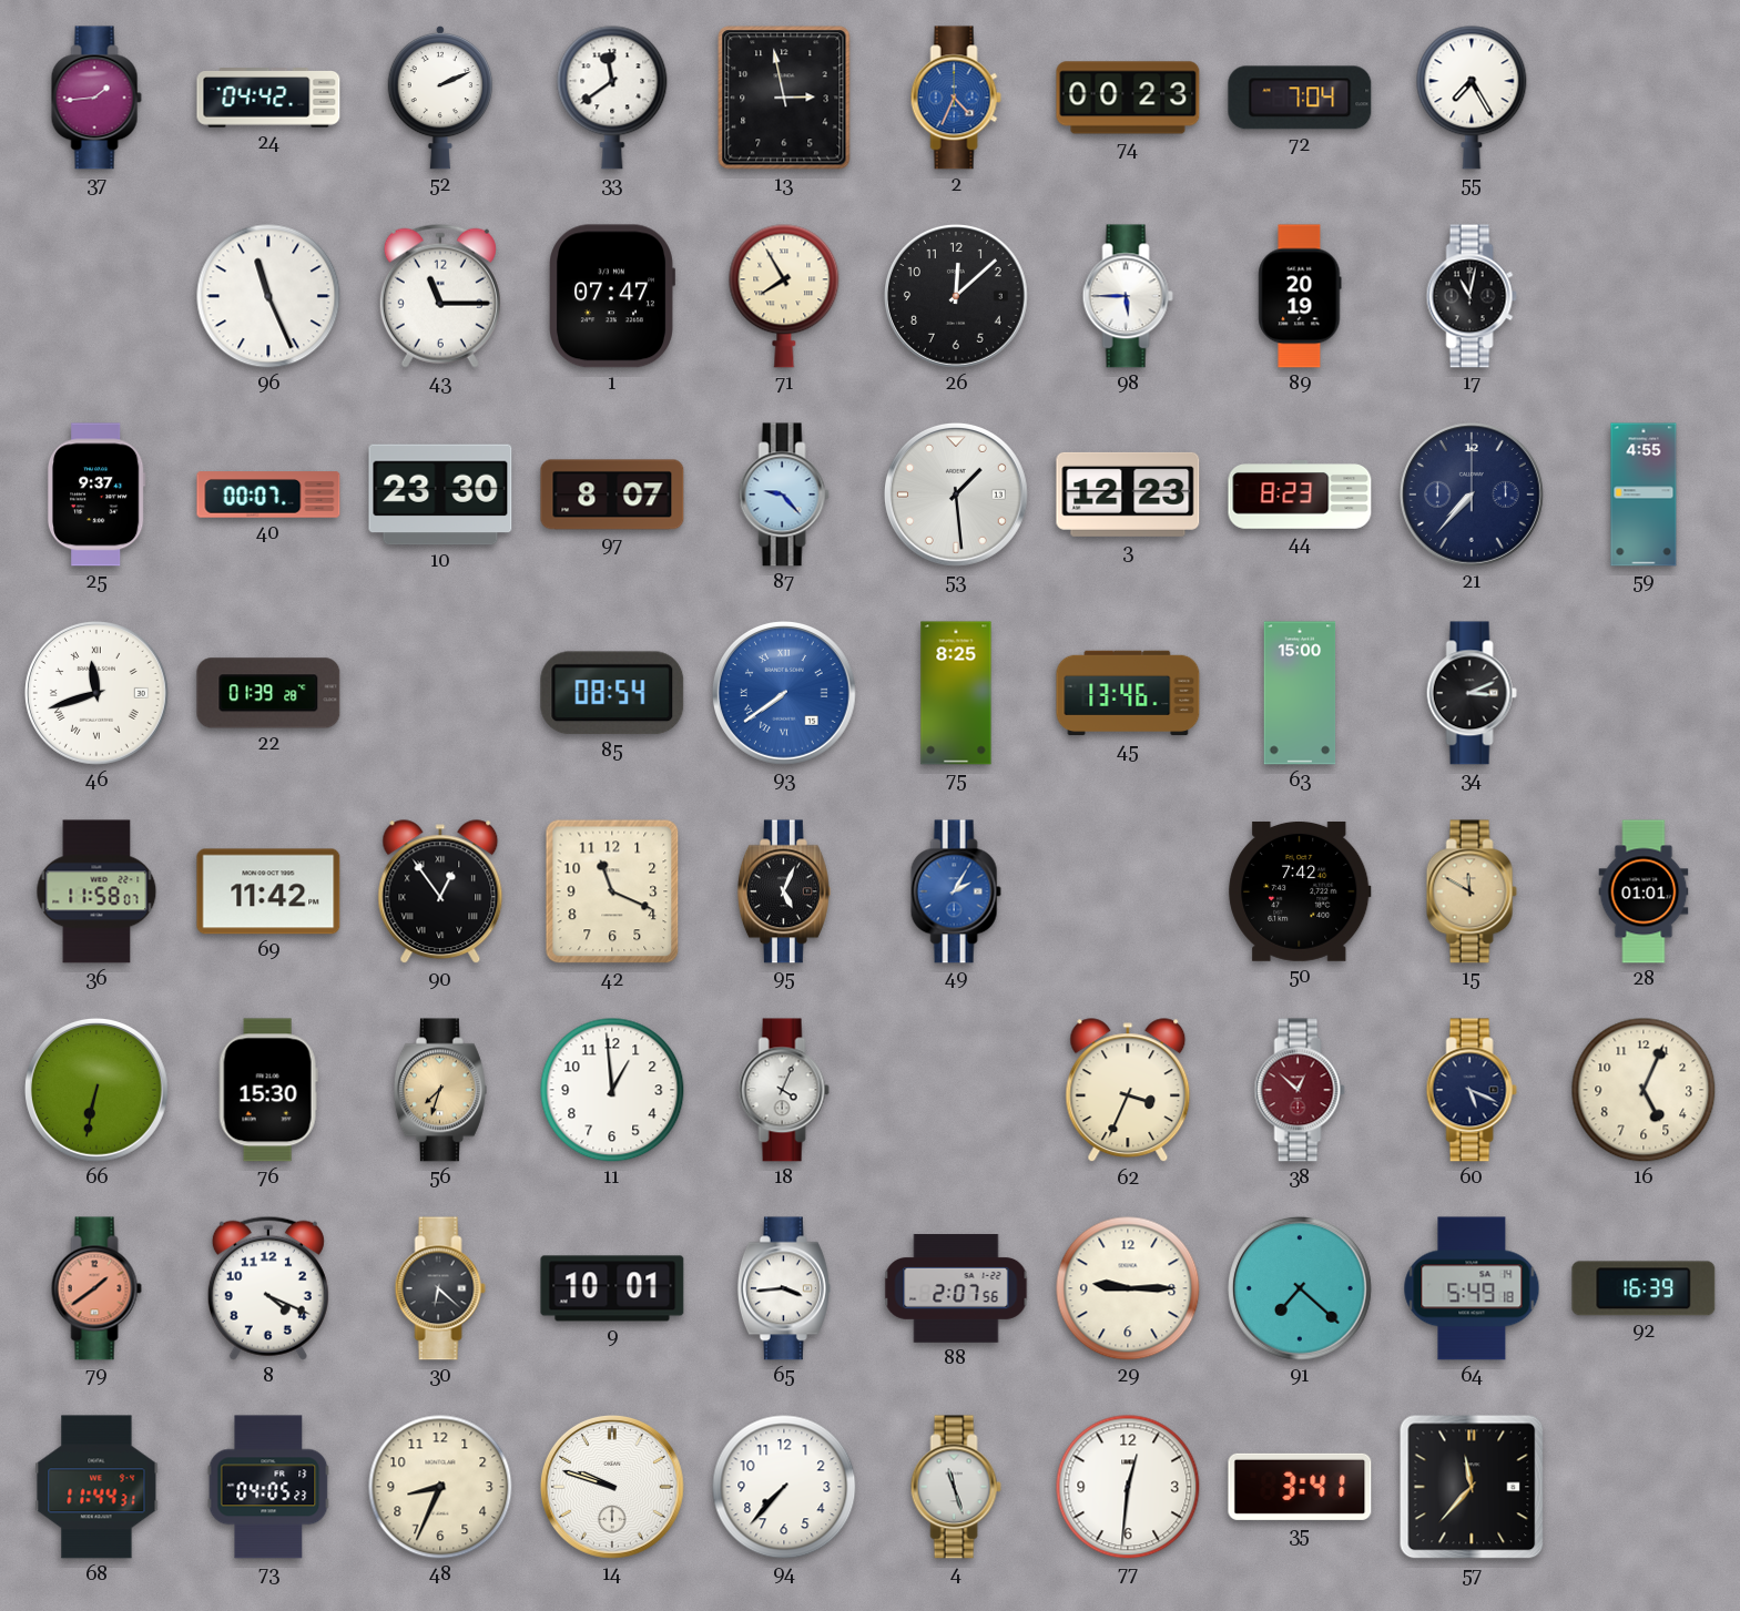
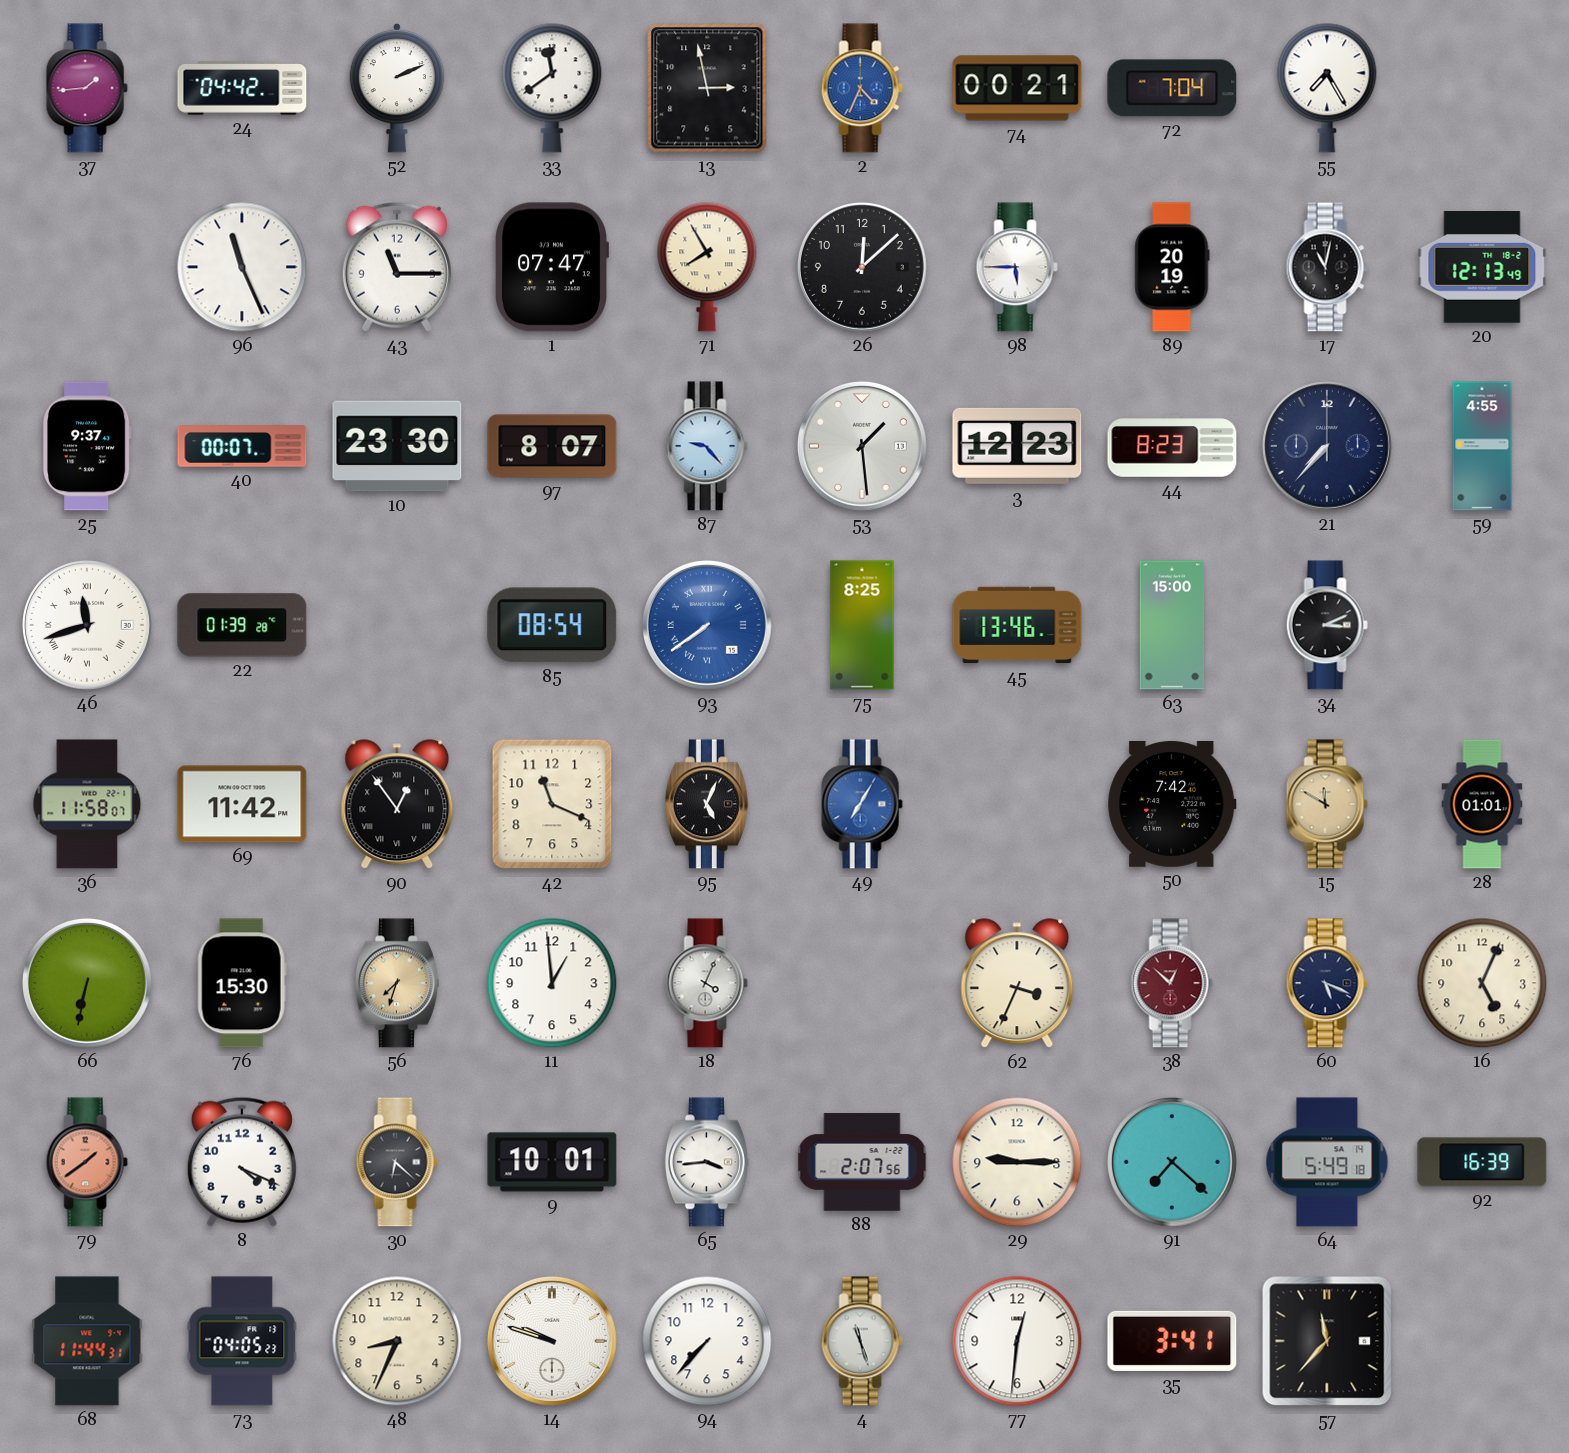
74: 00:23 -> 00:21 (1017, 88)
20: none -> 12:13 (1482, 267)
49: 2:05 -> 7:05 (862, 804)
